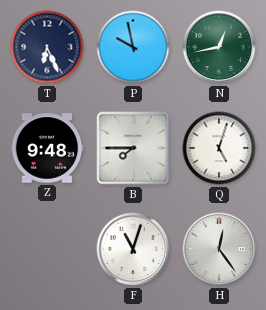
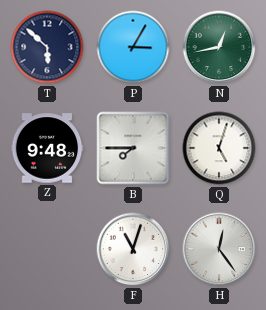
T: 6:26 -> 5:52 (47, 47)
P: 9:58 -> 3:05 (133, 47)
